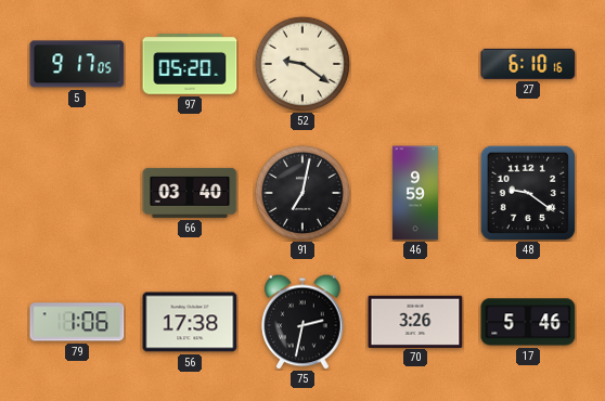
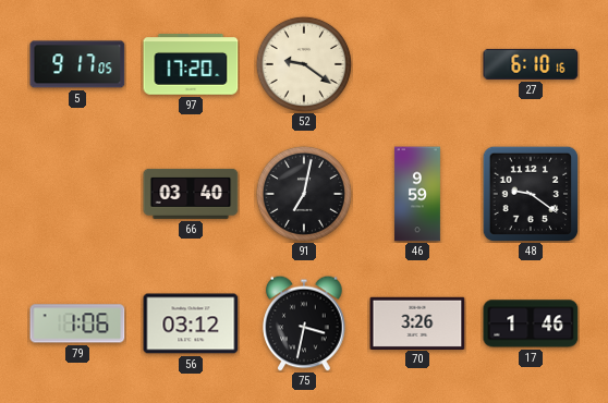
97: 05:20 -> 17:20 (191, 64)
56: 17:38 -> 03:12 (191, 323)
75: 2:32 -> 3:32 (304, 323)
17: 5:46 -> 1:46 (531, 323)
